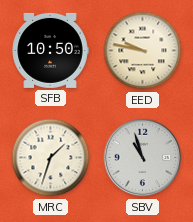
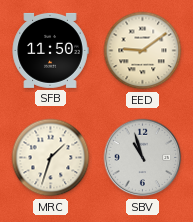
SFB: 10:50 -> 11:50 (50, 50)
EED: 9:47 -> 9:09 (143, 51)
